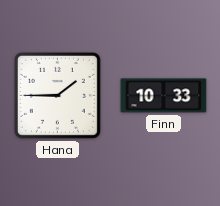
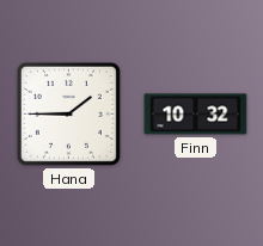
Finn: 10:33 -> 10:32 (196, 115)
